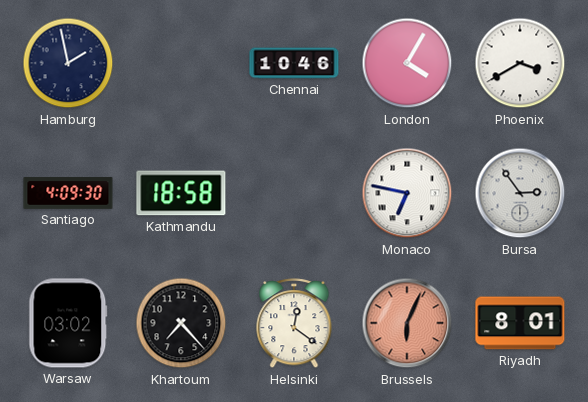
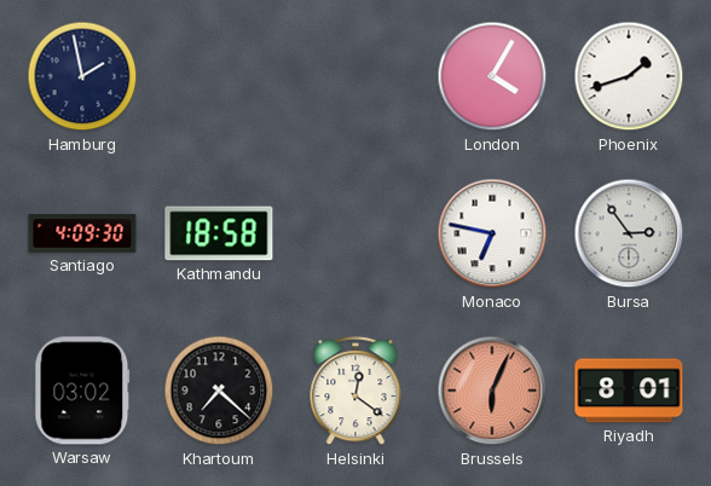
Chennai: 10:46 -> none (294, 63)
Phoenix: 3:40 -> 1:42 (629, 76)
Khartoum: 7:23 -> 7:22 (219, 390)
